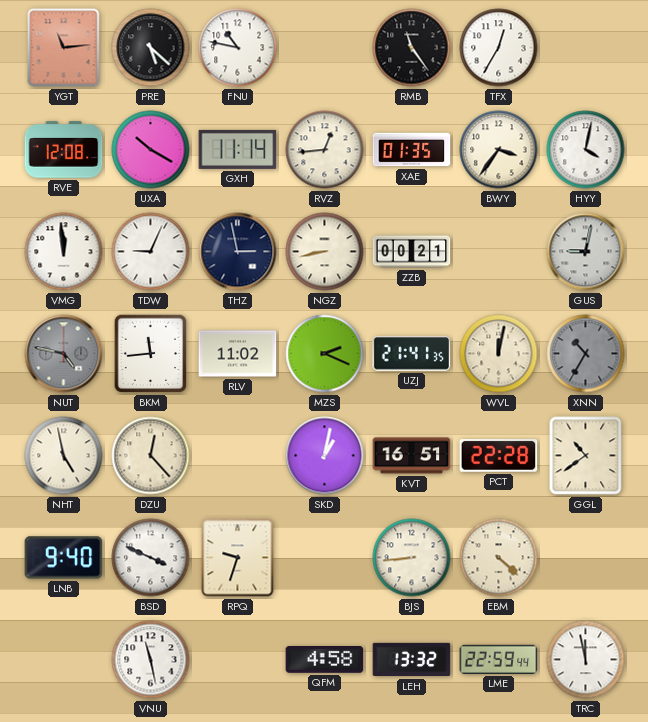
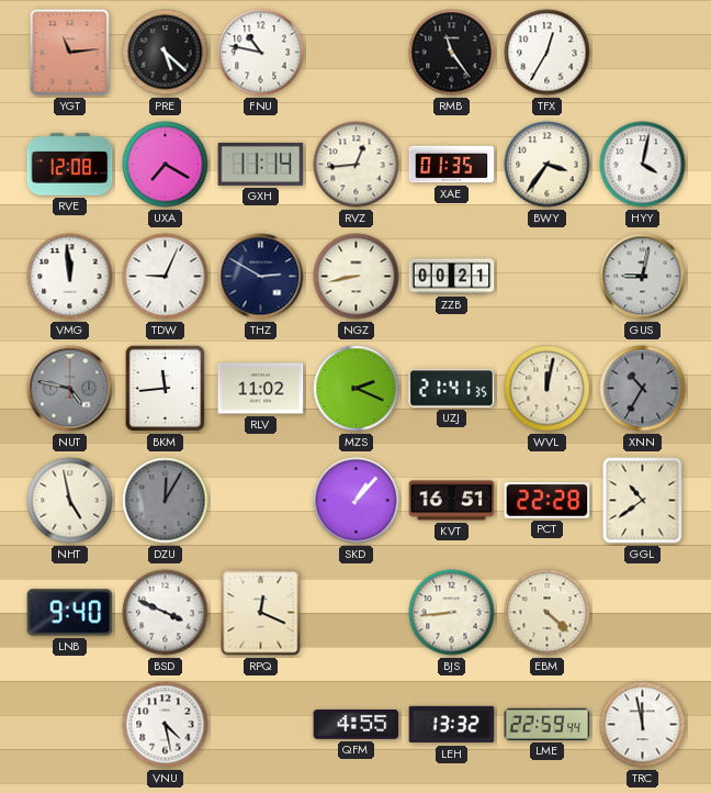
UXA: 10:20 -> 7:20 (166, 165)
THZ: 2:58 -> 2:50 (261, 277)
DZU: 12:23 -> 12:05 (166, 501)
DZU dial: cream -> grey (166, 501)
SKD: 1:02 -> 1:07 (357, 501)
RPQ: 9:33 -> 12:19 (261, 613)
VNU: 11:28 -> 4:28 (166, 725)
QFM: 4:58 -> 4:55 (357, 725)
